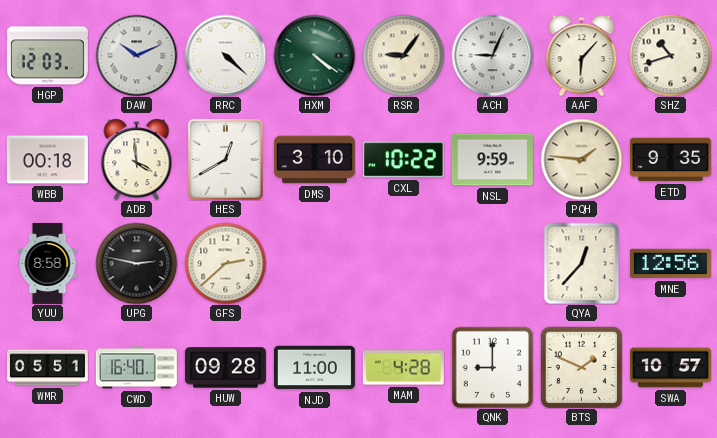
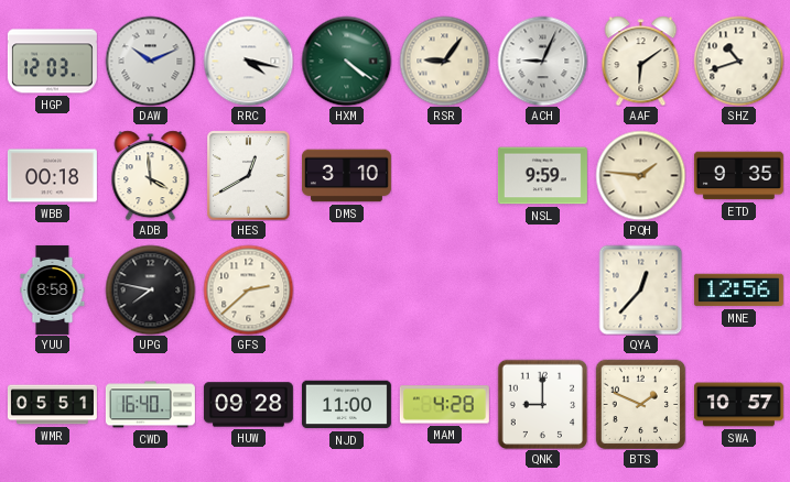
RRC: 4:22 -> 4:17 (248, 61)
AAF: 6:07 -> 6:09 (641, 61)
CXL: 10:22 -> none (403, 160)
UPG: 2:47 -> 7:47 (150, 289)
